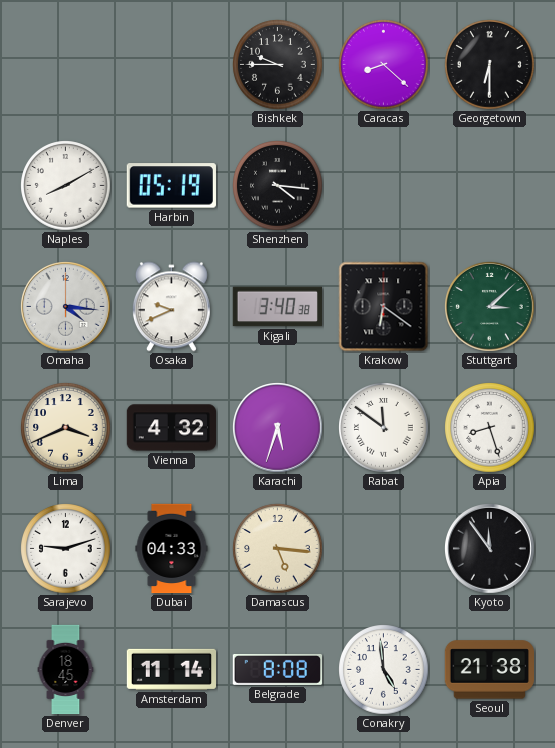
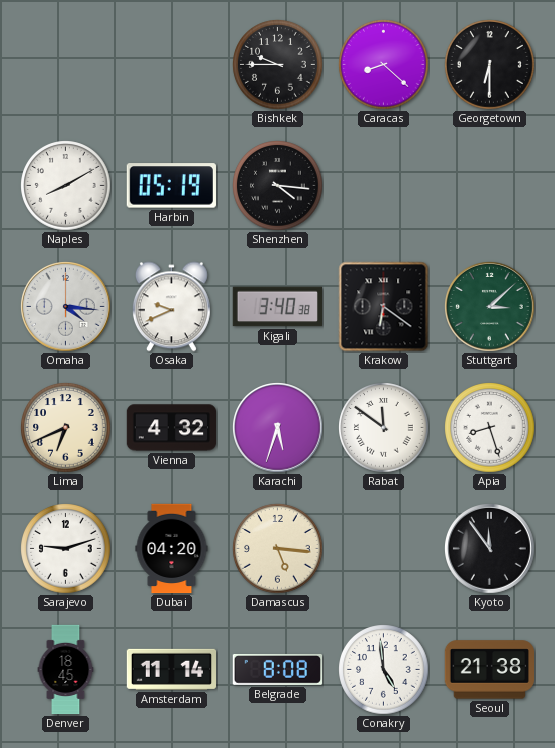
Lima: 3:41 -> 6:41 (66, 428)
Dubai: 04:33 -> 04:20 (172, 549)
